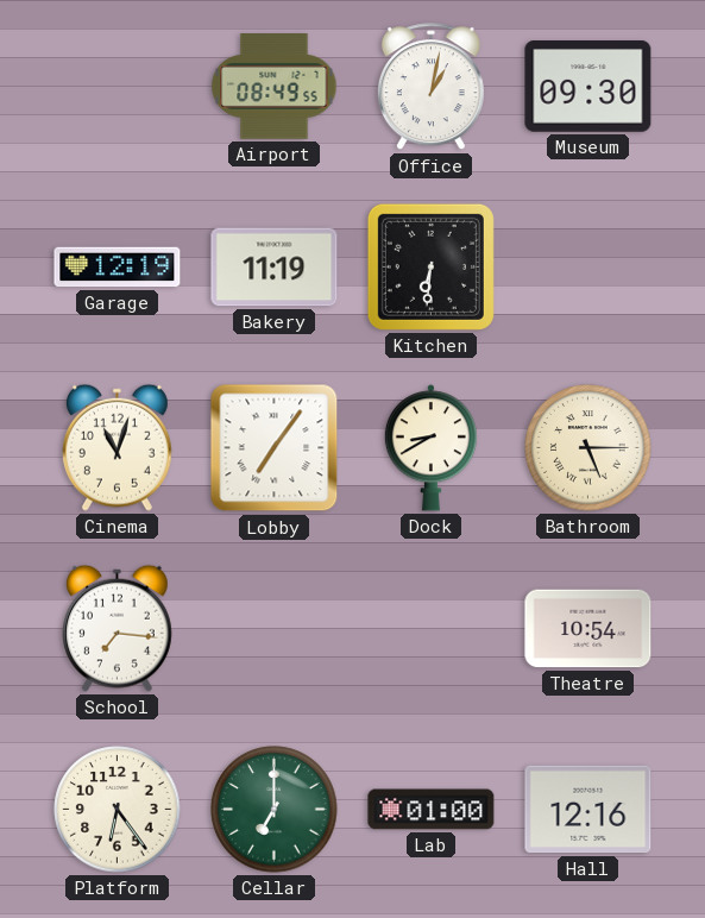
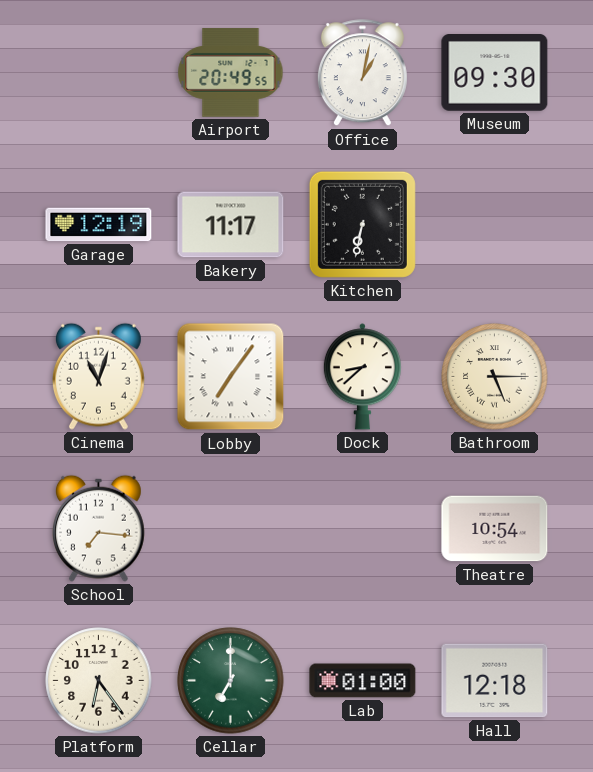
Airport: 08:49 -> 20:49 (231, 73)
Bakery: 11:19 -> 11:17 (231, 225)
Kitchen: 6:31 -> 6:32 (362, 224)
Dock: 8:40 -> 8:38 (362, 377)
Hall: 12:16 -> 12:18 (495, 681)
